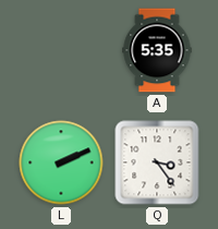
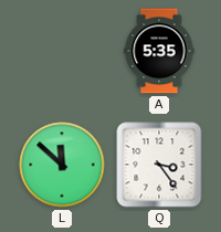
L: 2:11 -> 11:52 (62, 165)
